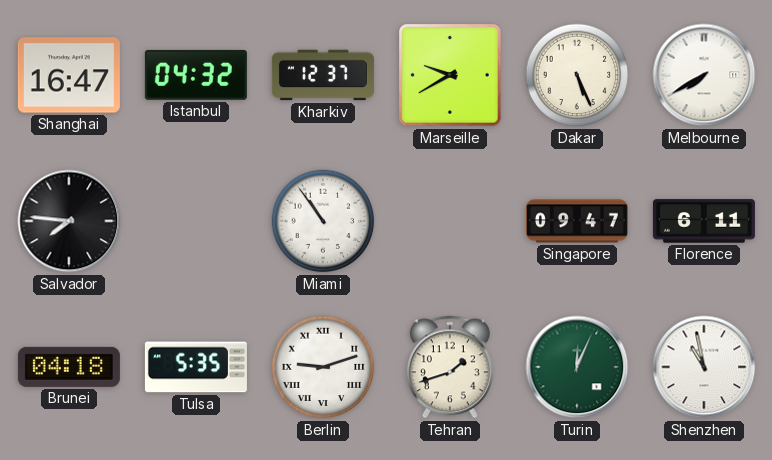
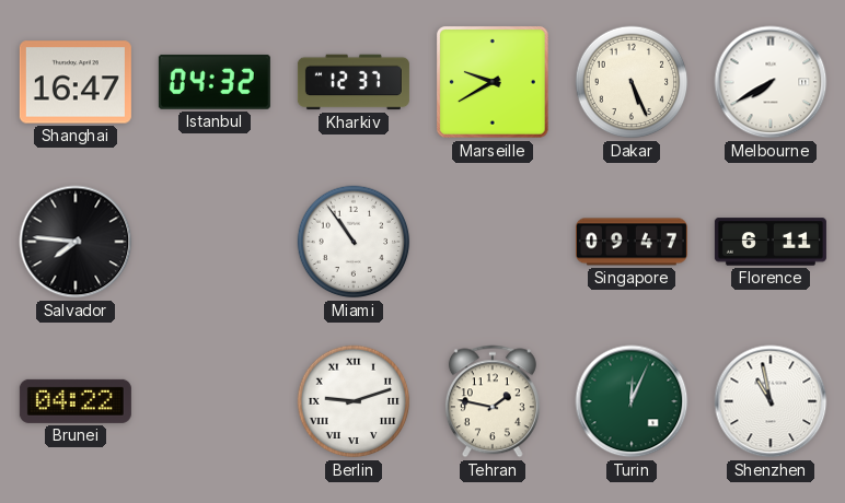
Brunei: 04:18 -> 04:22 (76, 401)
Tulsa: 5:35 -> none (196, 367)
Tehran: 1:42 -> 1:47 (493, 401)
